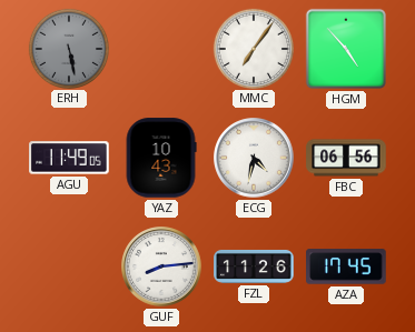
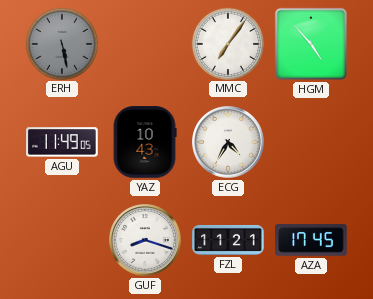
ECG: 4:32 -> 4:35 (228, 142)
FBC: 06:56 -> none (346, 158)
GUF: 8:14 -> 8:18 (145, 240)
FZL: 11:26 -> 11:21 (228, 240)
